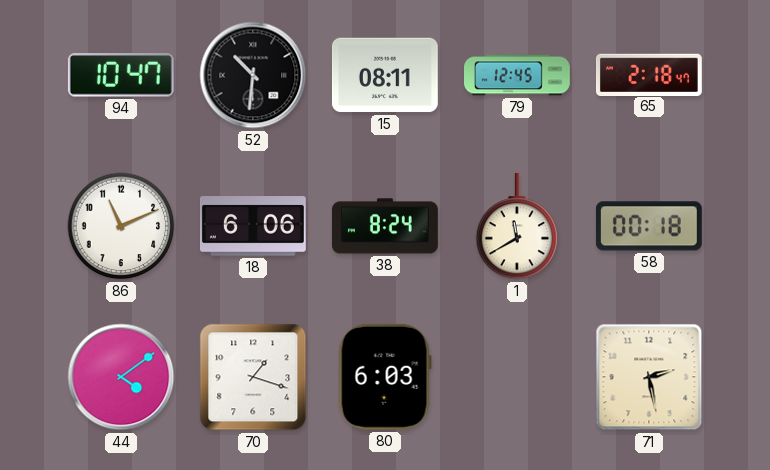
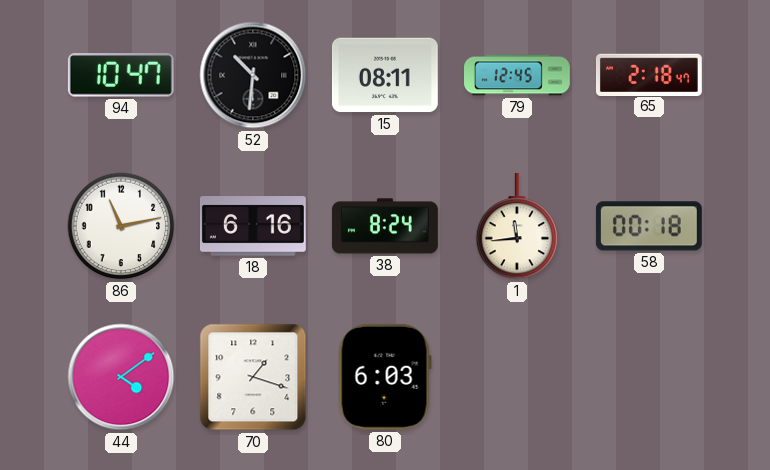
86: 11:11 -> 11:13 (121, 226)
18: 6:06 -> 6:16 (253, 226)
1: 11:40 -> 11:44 (517, 226)
71: 2:28 -> none (649, 377)
